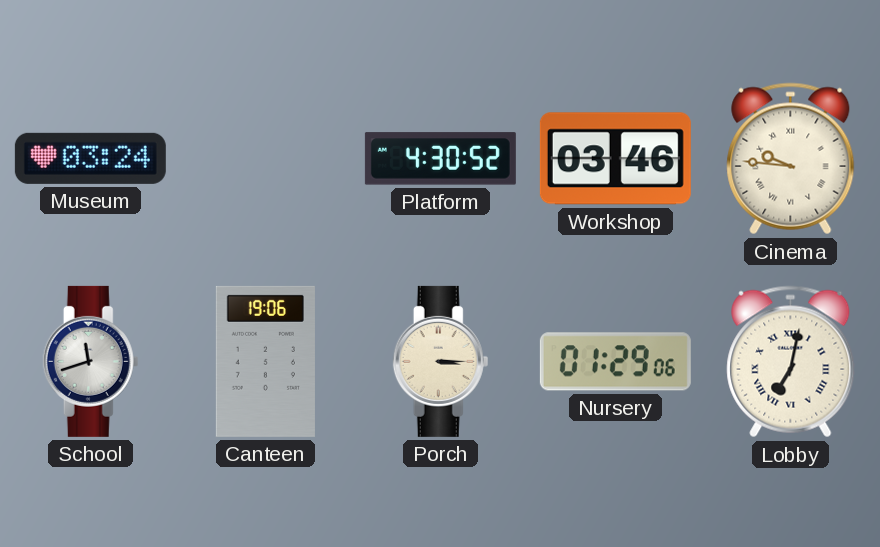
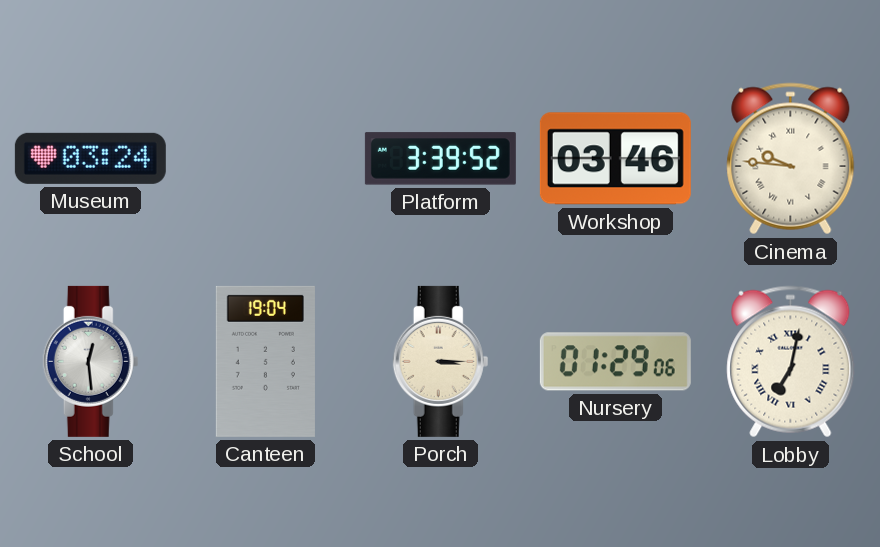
Platform: 4:30 -> 3:39 (440, 159)
School: 11:42 -> 12:29 (91, 361)
Canteen: 19:06 -> 19:04 (265, 361)
